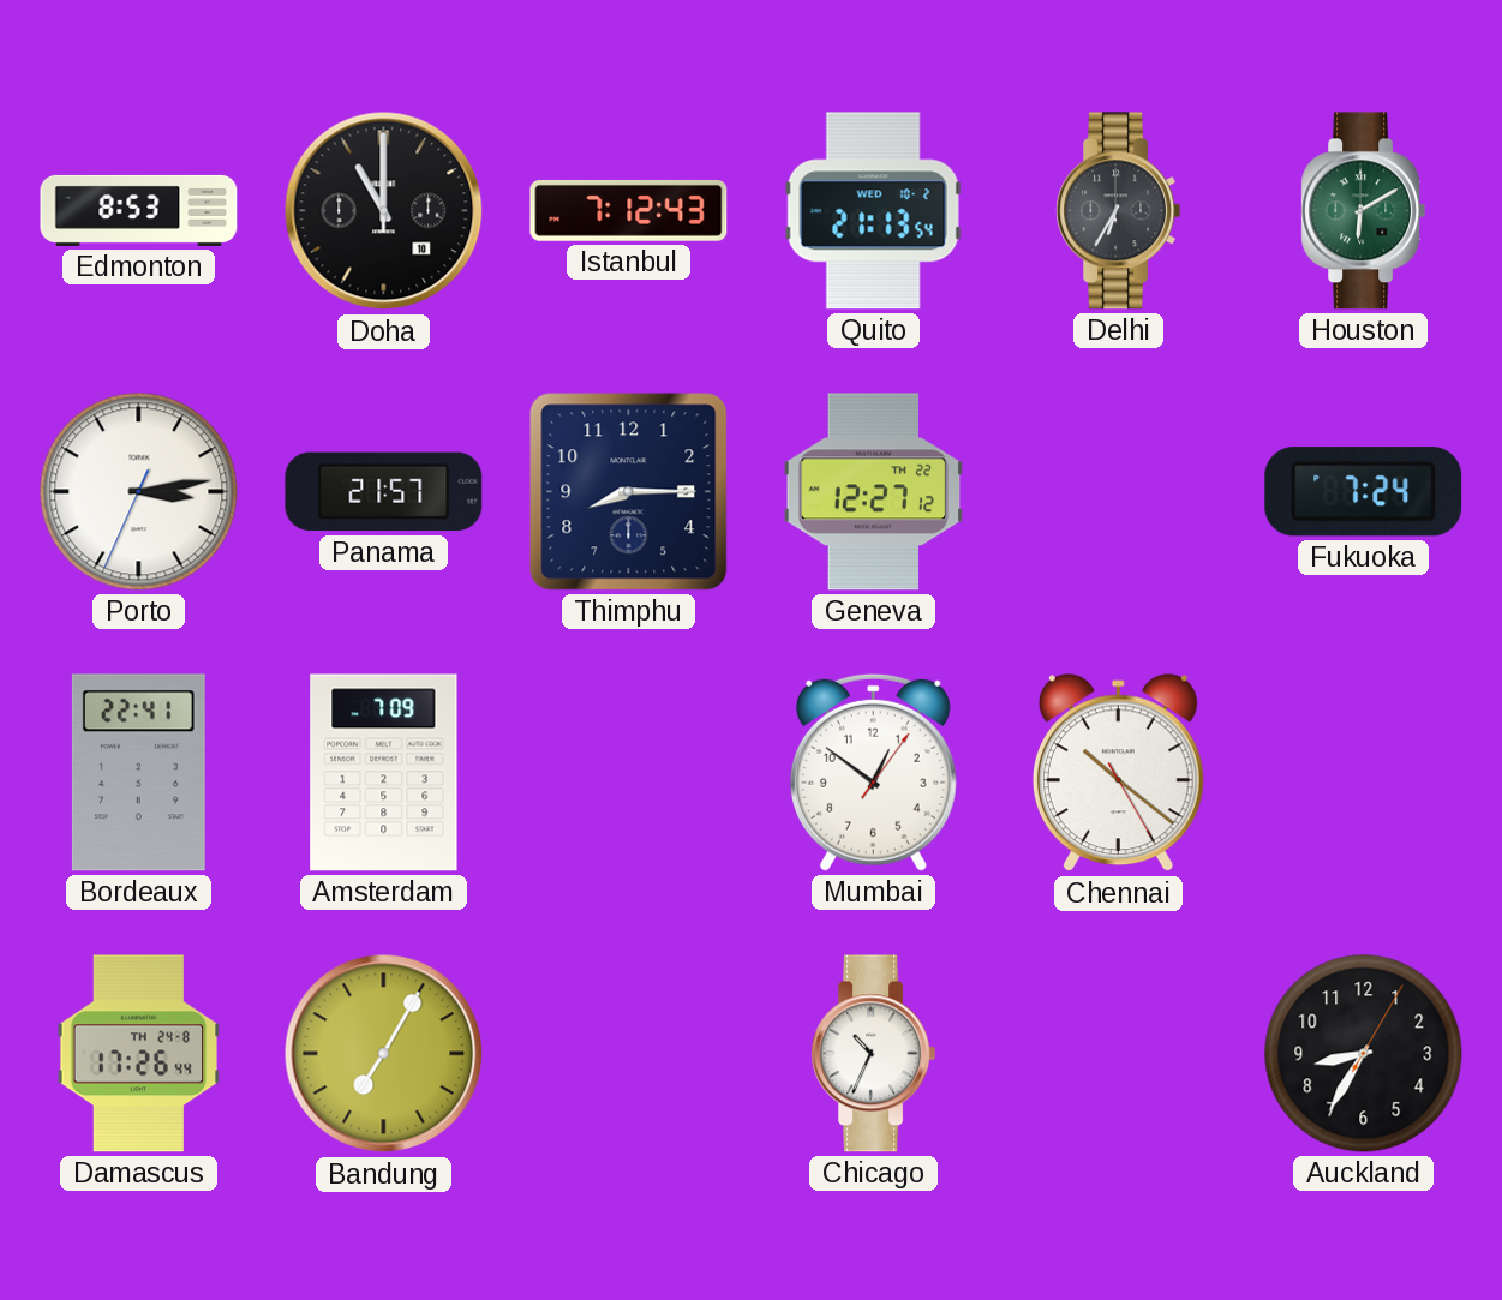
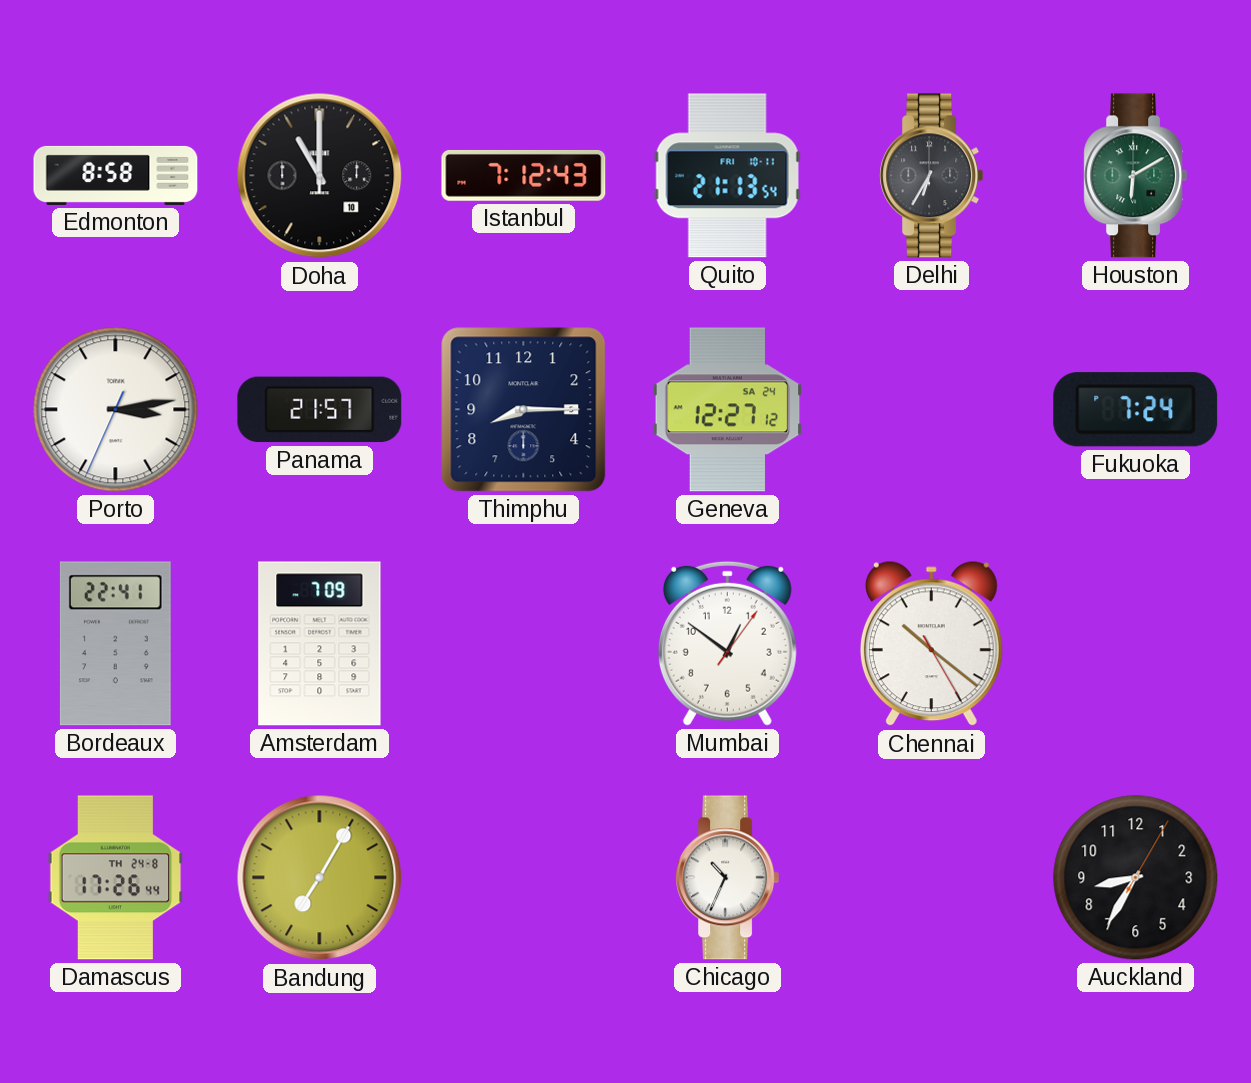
Edmonton: 8:53 -> 8:58 (116, 175)
Quito date: WED 10-2 -> FRI 10-11 (727, 176)
Geneva date: TH 22 -> SA 24 (728, 410)
